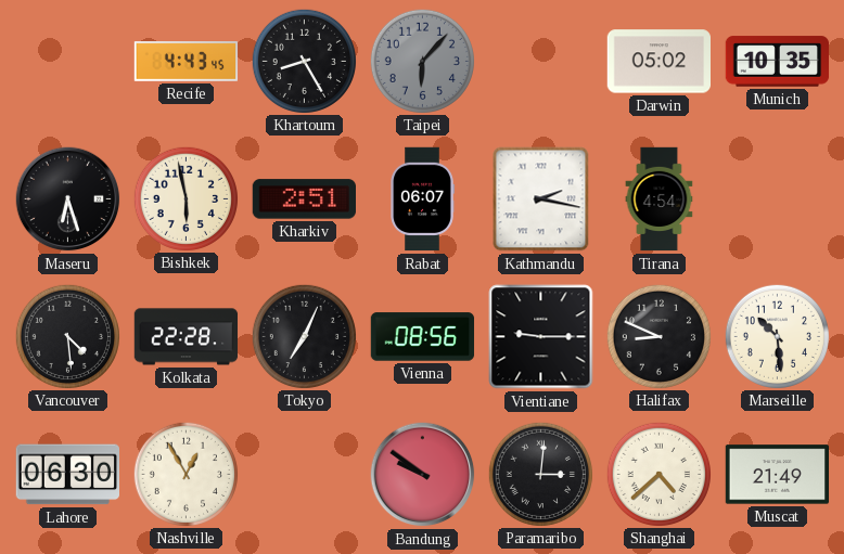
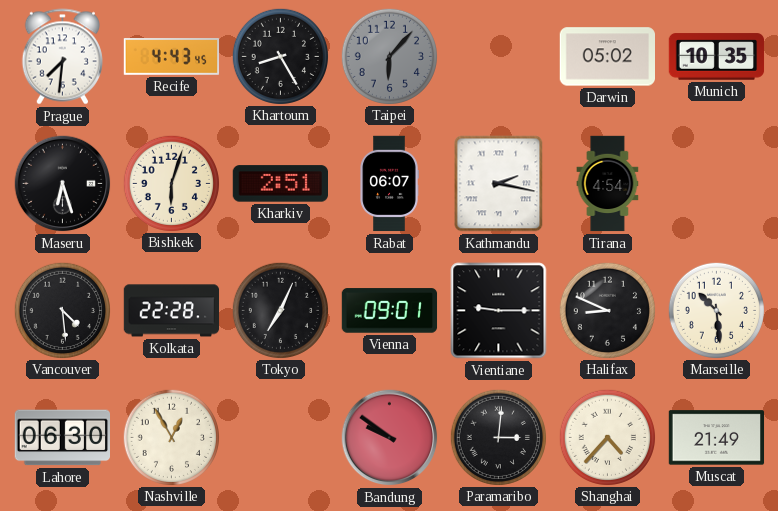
Prague: none -> 7:31 (62, 57)
Bishkek: 5:58 -> 6:03 (171, 183)
Vienna: 08:56 -> 09:01 (390, 311)
Shanghai: 4:38 -> 4:37 (607, 437)
